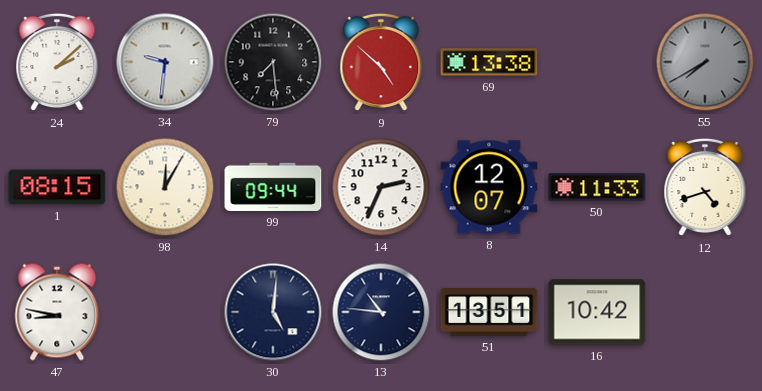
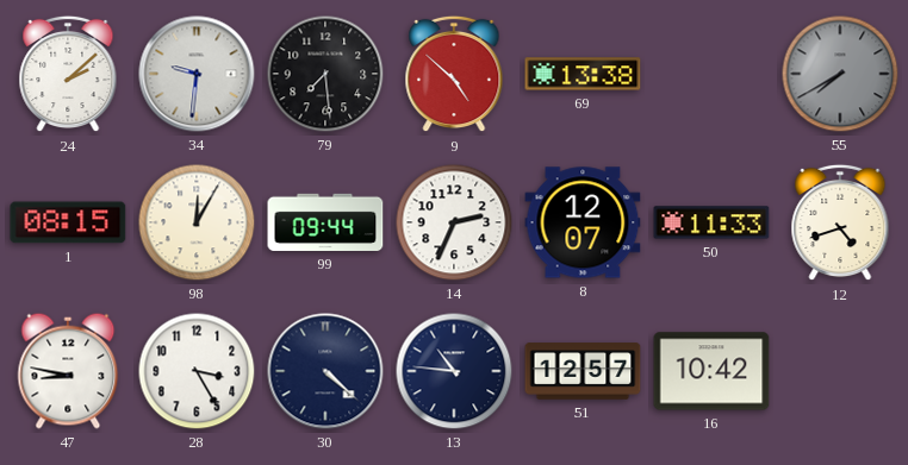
28: none -> 3:25 (197, 371)
30: 5:01 -> 4:22 (325, 371)
51: 13:51 -> 12:57 (583, 371)
